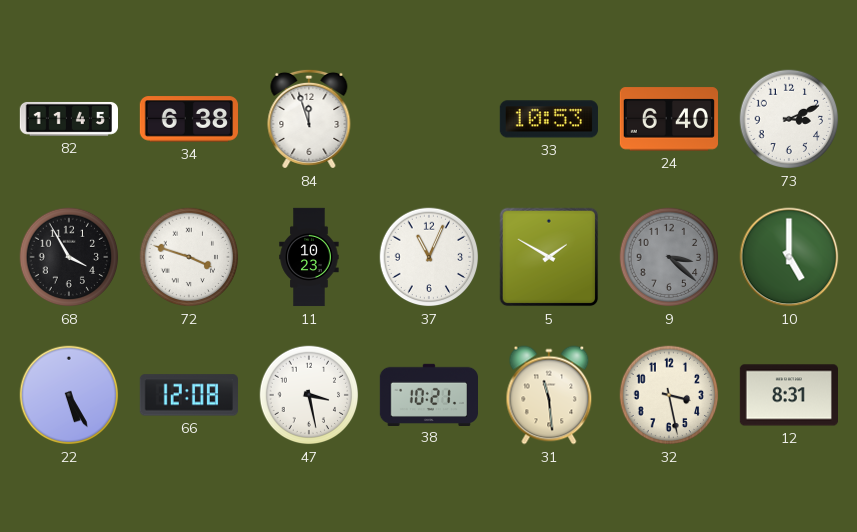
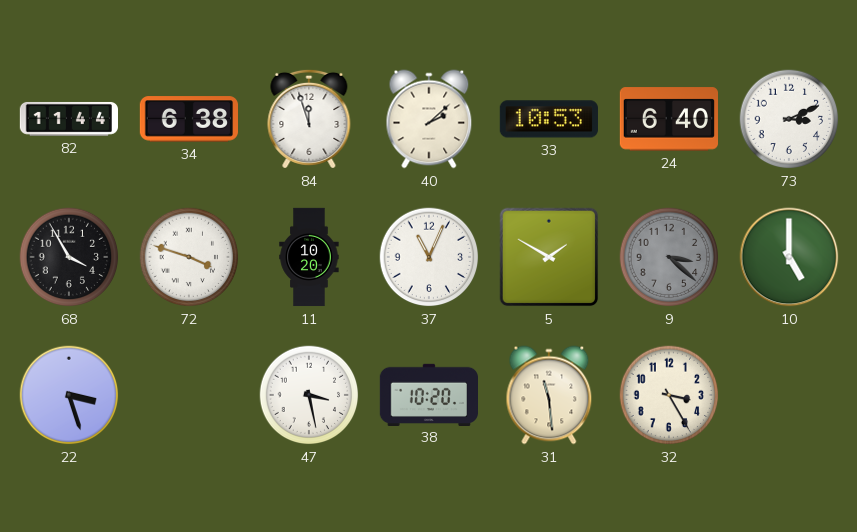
82: 11:45 -> 11:44 (68, 119)
40: none -> 2:08 (429, 119)
11: 10:23 -> 10:20 (309, 257)
22: 5:25 -> 3:27 (69, 395)
66: 12:08 -> none (189, 395)
38: 10:21 -> 10:20 (428, 394)
32: 3:28 -> 3:25 (669, 395)
12: 8:31 -> none (788, 395)
